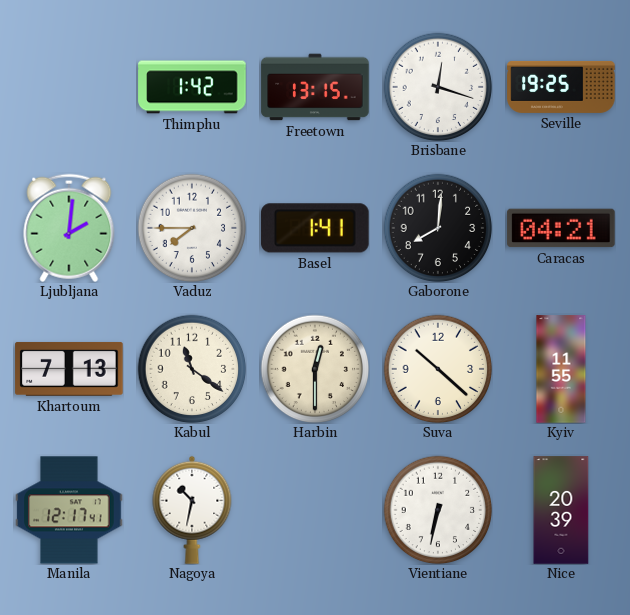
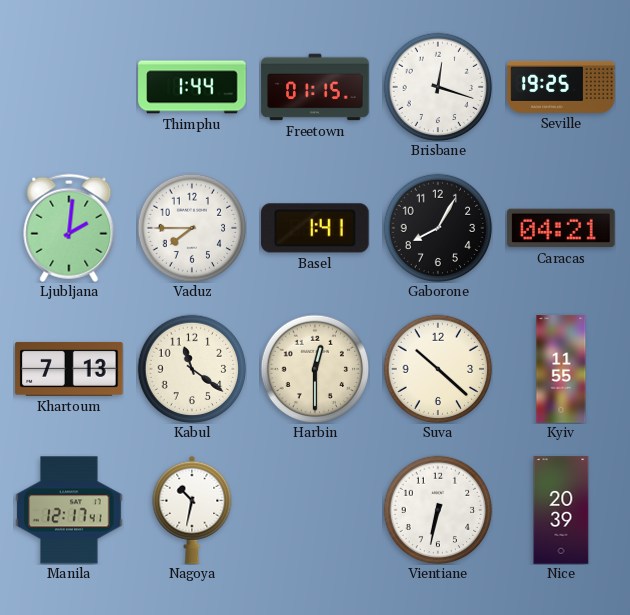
Thimphu: 1:42 -> 1:44 (192, 87)
Freetown: 13:15 -> 01:15 (315, 87)
Gaborone: 8:01 -> 8:05 (438, 228)
